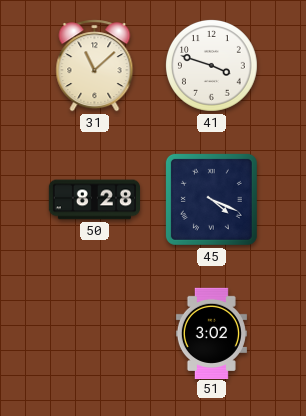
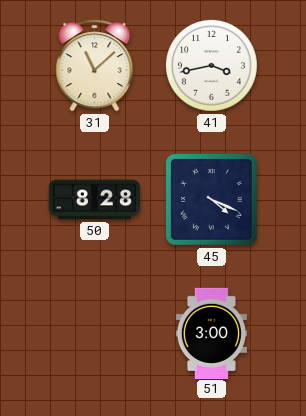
41: 3:48 -> 3:43 (212, 66)
51: 3:02 -> 3:00 (211, 333)
